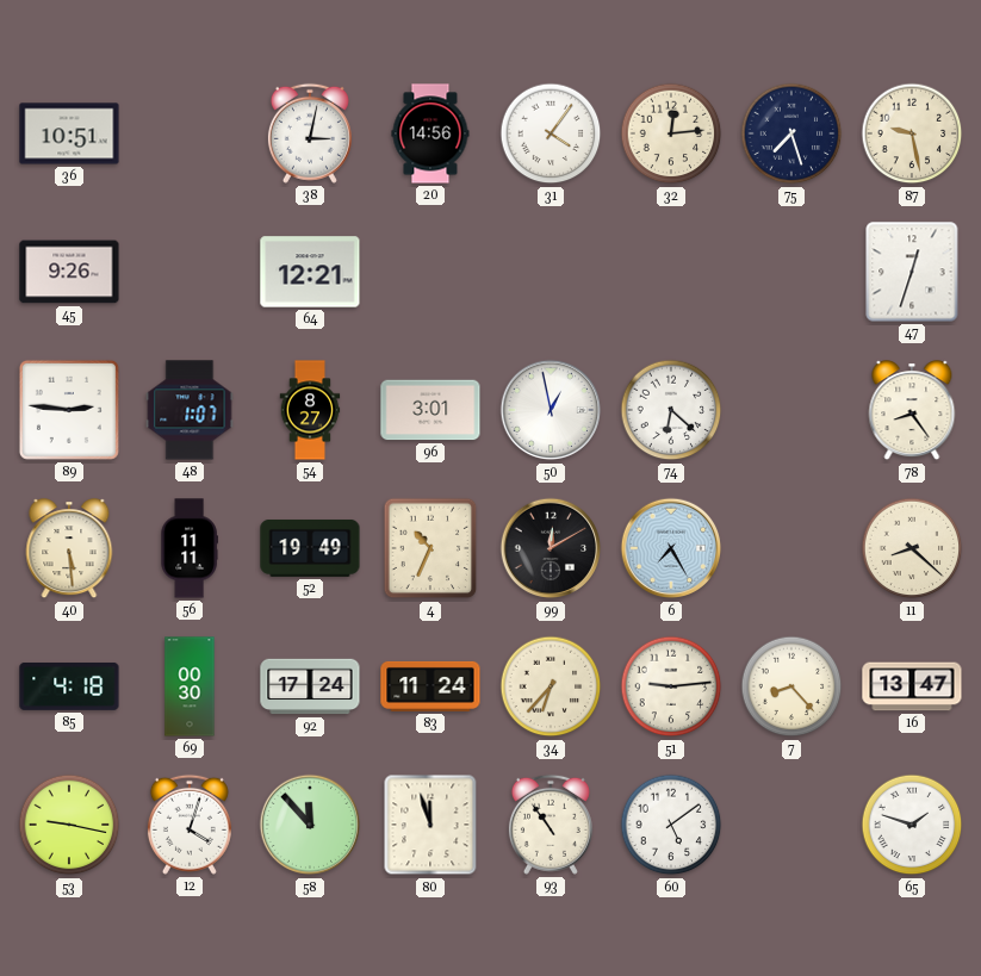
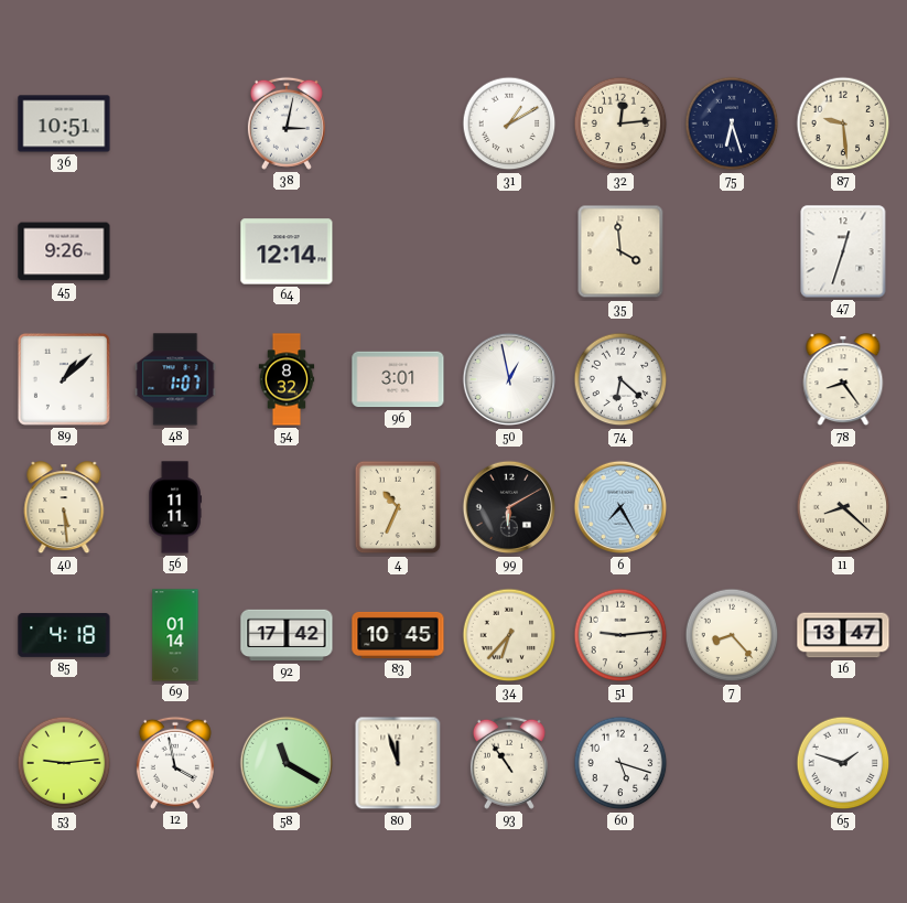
20: 14:56 -> none (430, 133)
31: 4:06 -> 1:10 (509, 123)
75: 7:27 -> 6:27 (732, 123)
87: 9:28 -> 9:29 (843, 123)
64: 12:21 -> 12:14 (287, 251)
35: none -> 3:59 (620, 251)
89: 2:46 -> 1:08 (64, 379)
54: 8:27 -> 8:32 (287, 379)
52: 19:49 -> none (310, 548)
99: 12:10 -> 6:10 (509, 507)
69: 00:30 -> 01:14 (175, 635)
92: 17:24 -> 17:42 (287, 635)
83: 11:24 -> 10:45 (398, 635)
53: 9:17 -> 9:14 (64, 763)
12: 4:03 -> 3:58 (175, 763)
58: 11:53 -> 11:20 (287, 763)
60: 5:09 -> 5:18 (620, 763)
